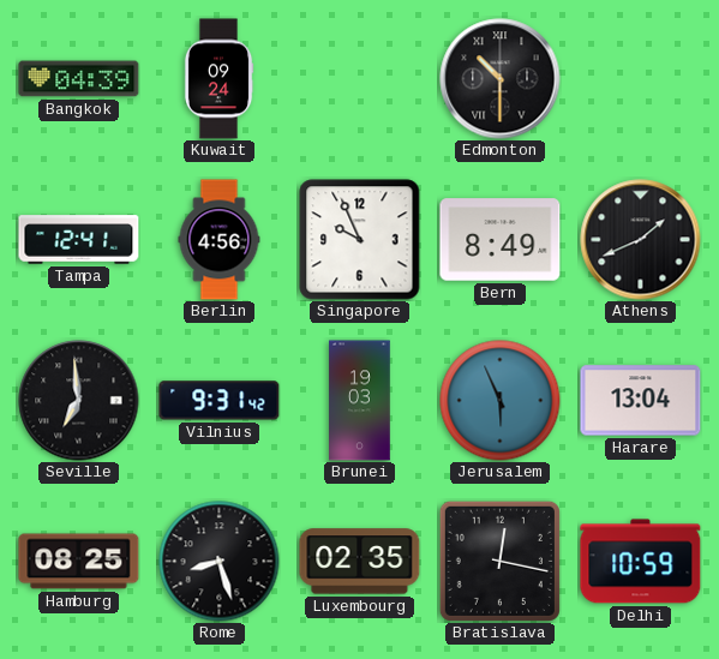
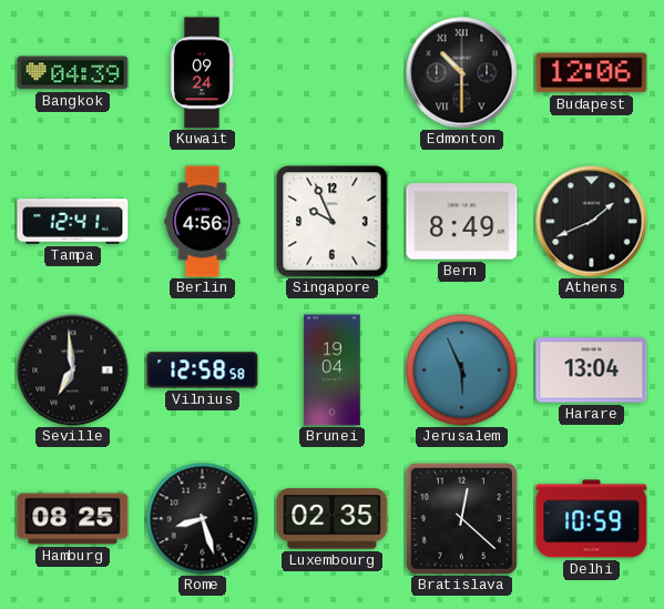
Budapest: none -> 12:06 (592, 73)
Vilnius: 9:31 -> 12:58 (203, 371)
Brunei: 19:03 -> 19:04 (333, 371)
Bratislava: 12:17 -> 12:22 (461, 518)
